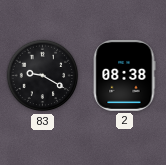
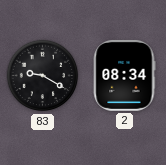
2: 08:38 -> 08:34 (124, 75)
